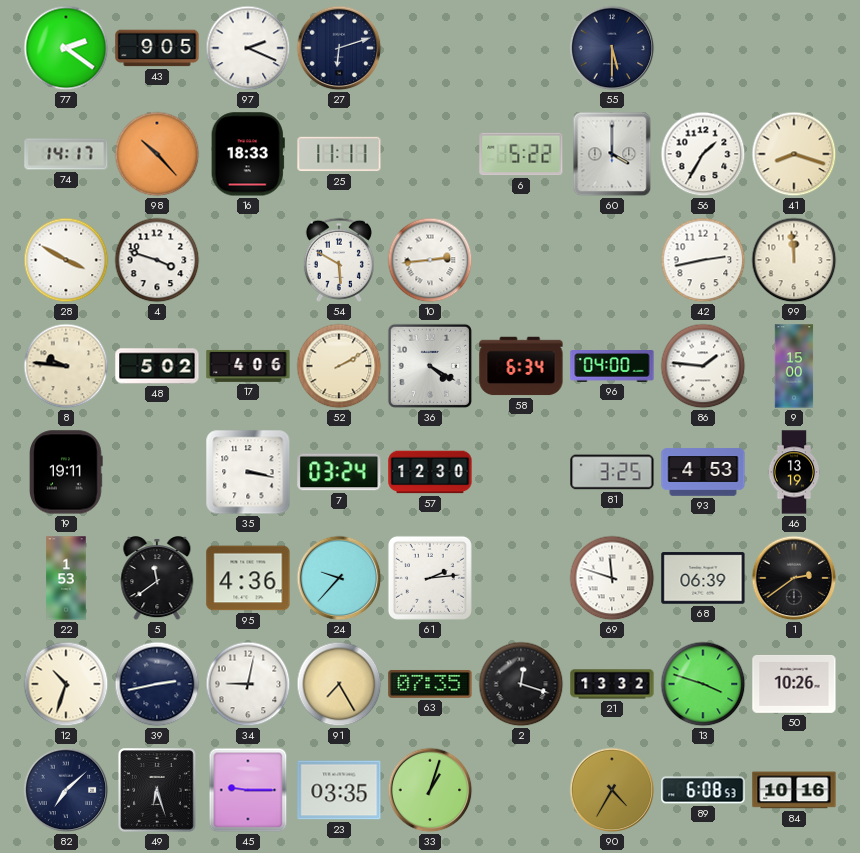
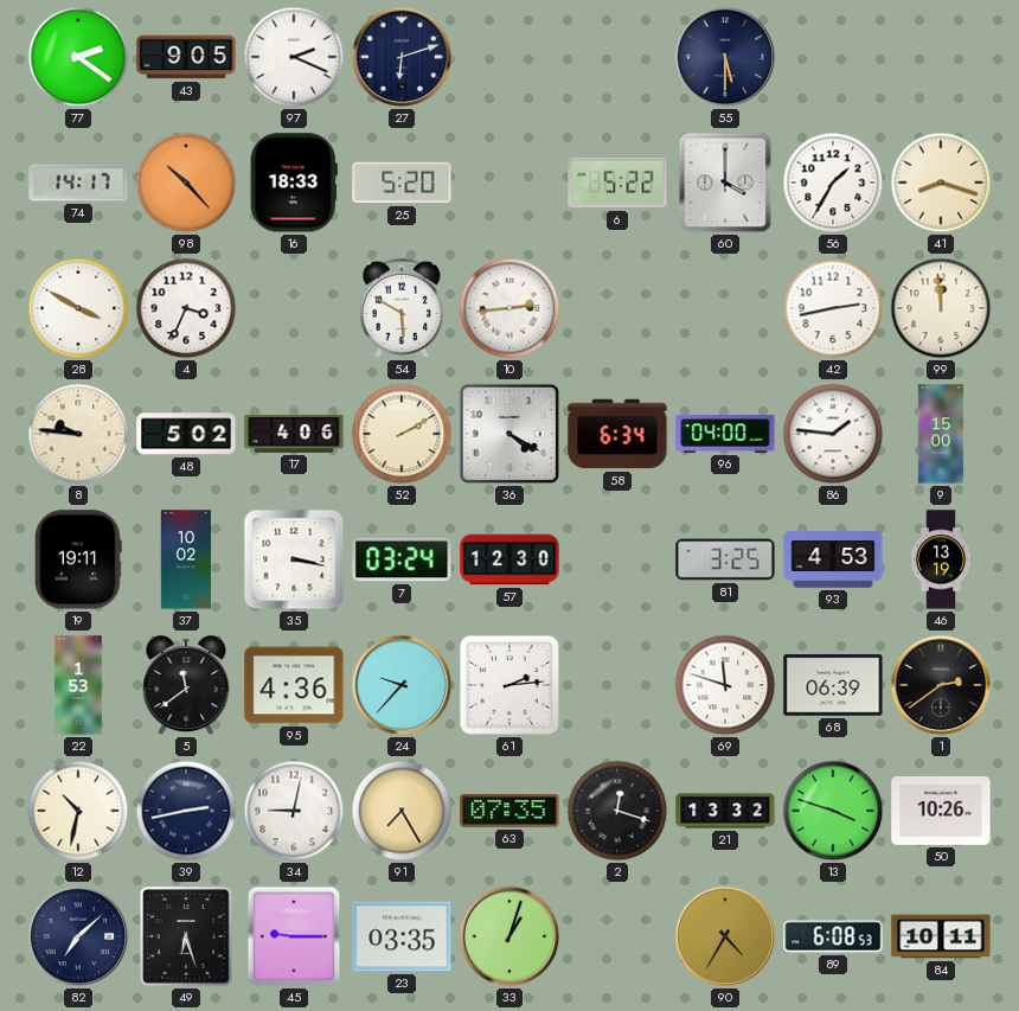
25: 11:11 -> 5:20 (402, 183)
4: 3:48 -> 3:34 (186, 308)
37: none -> 10:02 (186, 559)
12: 10:33 -> 10:32 (78, 811)
84: 10:16 -> 10:11 (941, 936)
